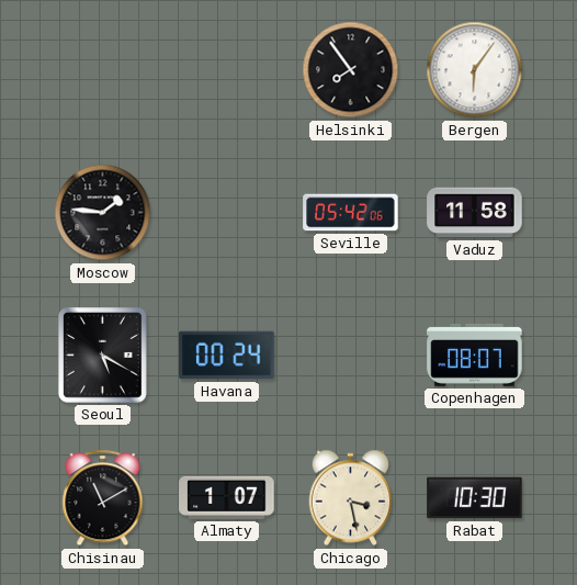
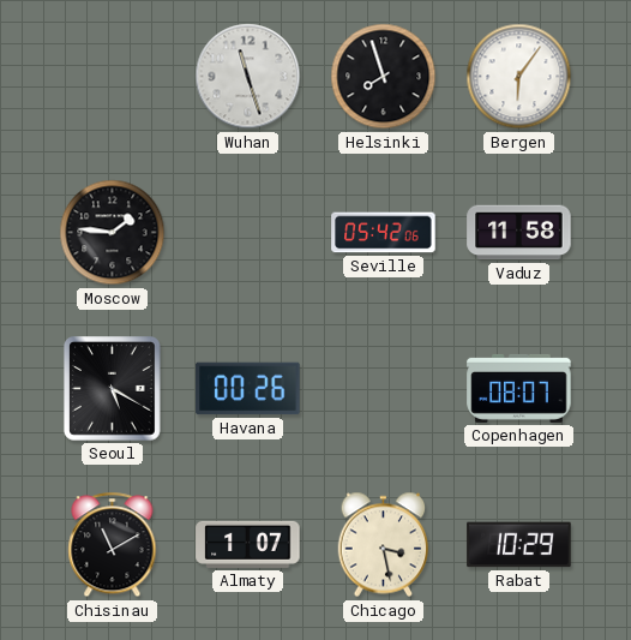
Wuhan: none -> 11:27 (248, 77)
Helsinki: 7:54 -> 7:57 (384, 77)
Havana: 00:24 -> 00:26 (248, 389)
Rabat: 10:30 -> 10:29 (519, 545)
